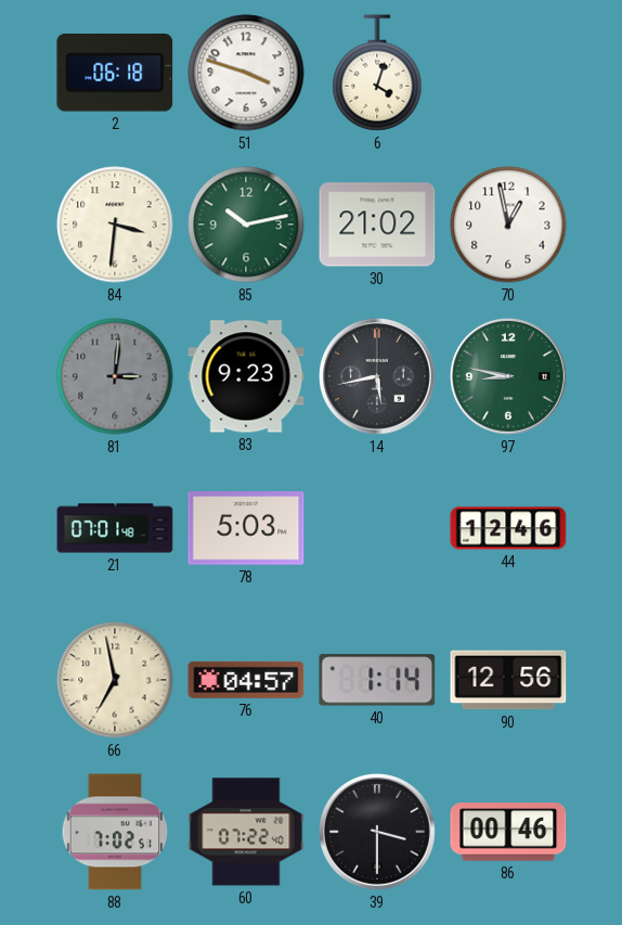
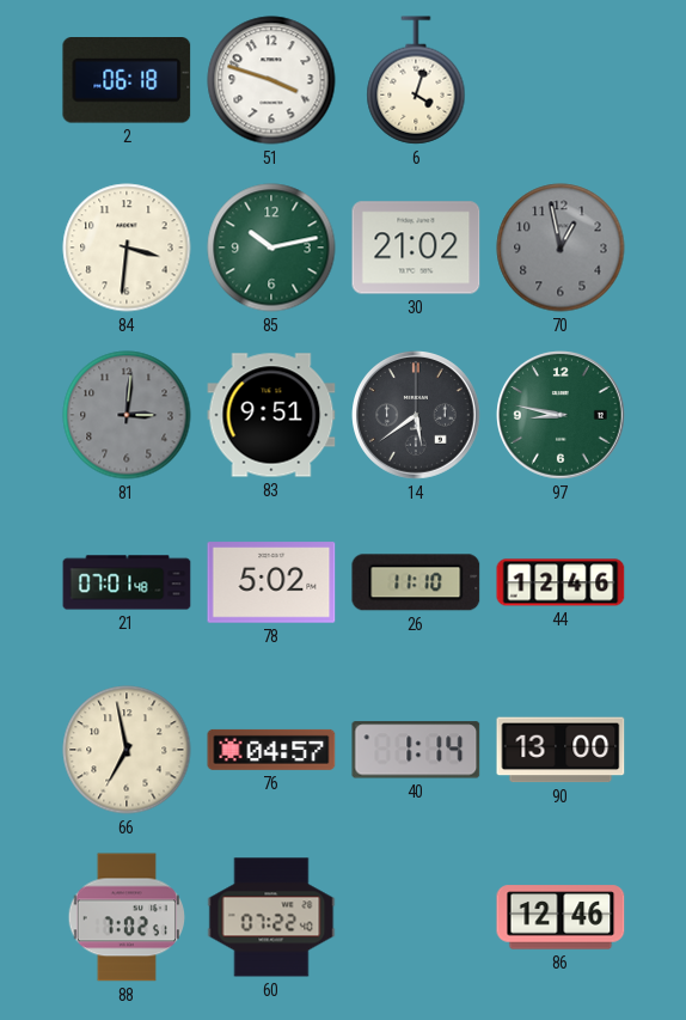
70 dial: white -> grey (561, 248)
83: 9:23 -> 9:51 (271, 415)
14: 5:43 -> 5:39 (417, 416)
78: 5:03 -> 5:02 (271, 582)
26: none -> 11:10 (416, 582)
90: 12:56 -> 13:00 (561, 750)
39: 3:30 -> none (378, 833)
86: 00:46 -> 12:46 (561, 917)
